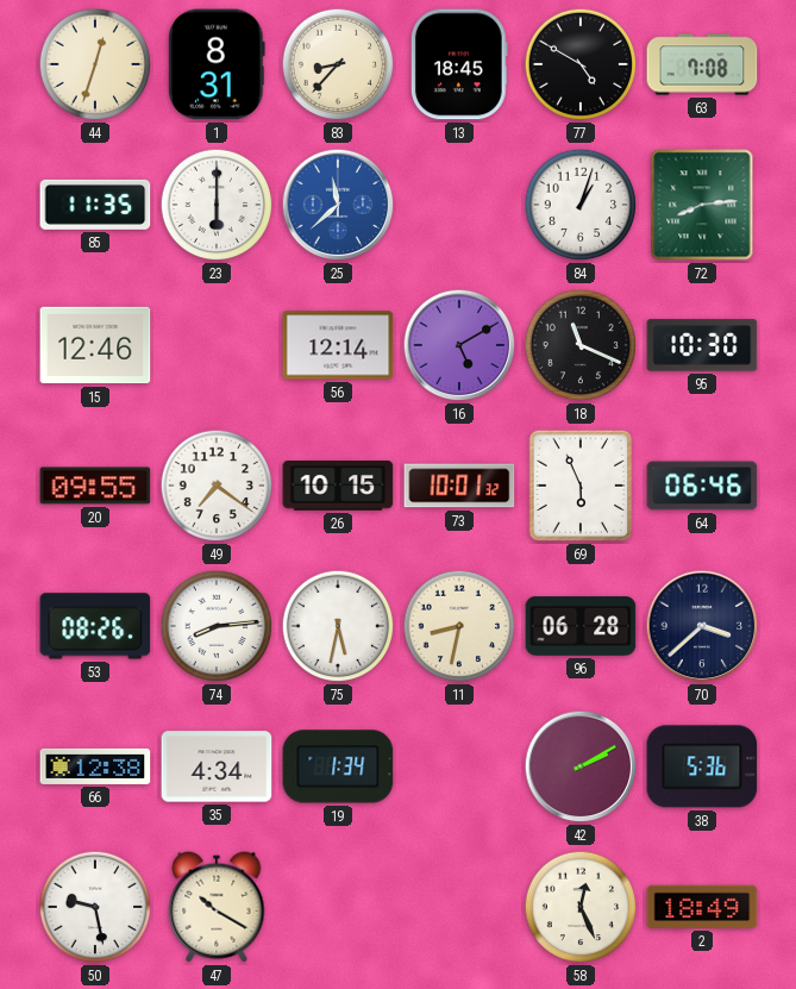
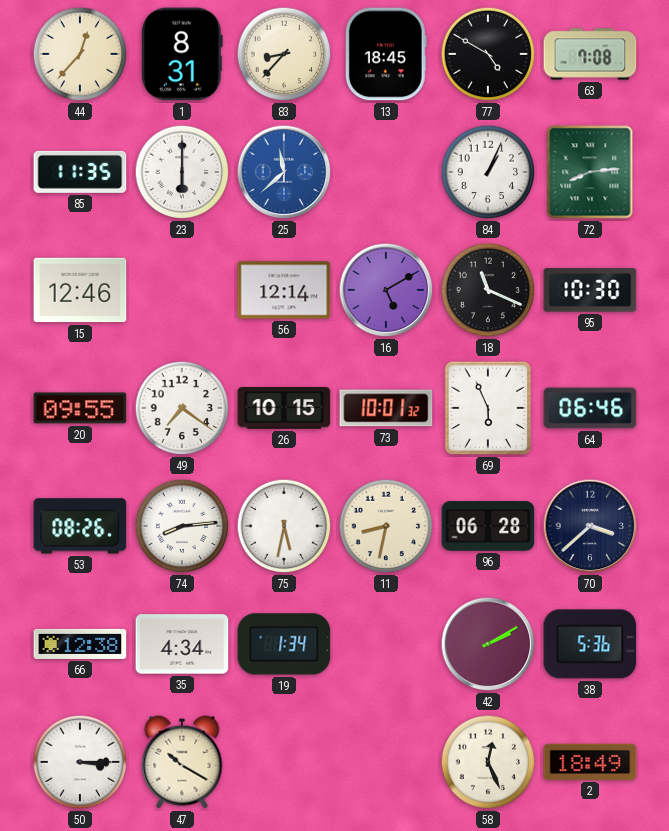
44: 12:33 -> 12:37 (80, 54)
84: 1:03 -> 1:04 (488, 172)
50: 9:28 -> 3:15 (80, 762)
